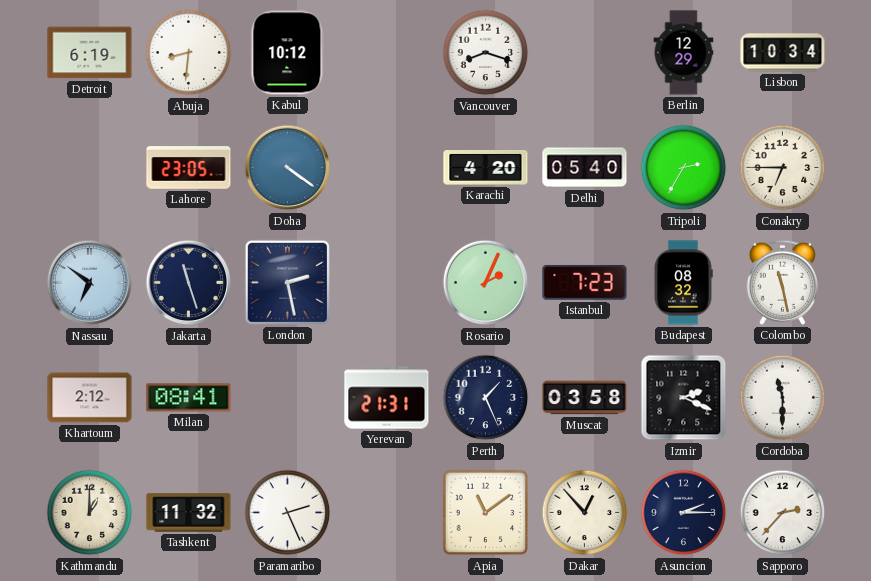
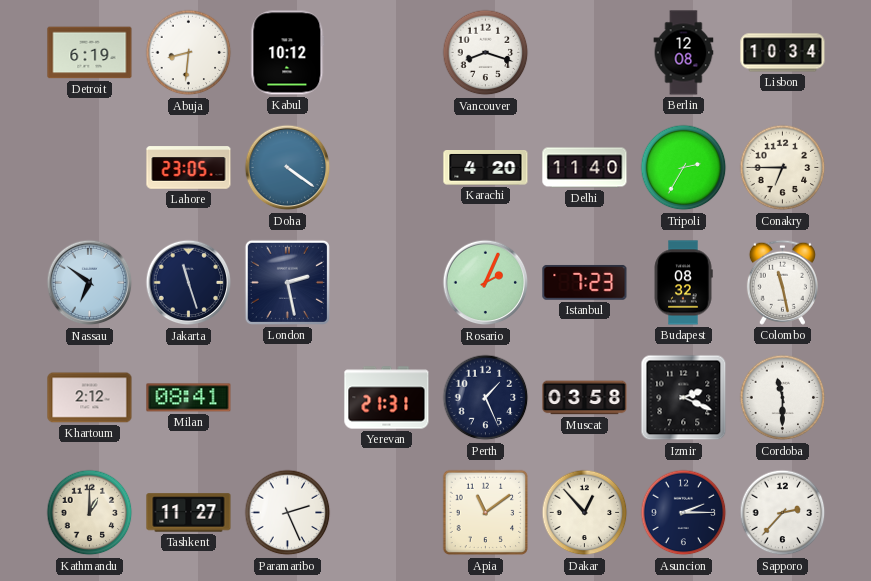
Berlin: 12:29 -> 12:08 (684, 53)
Delhi: 05:40 -> 11:40 (585, 168)
Tashkent: 11:32 -> 11:27 (189, 513)
